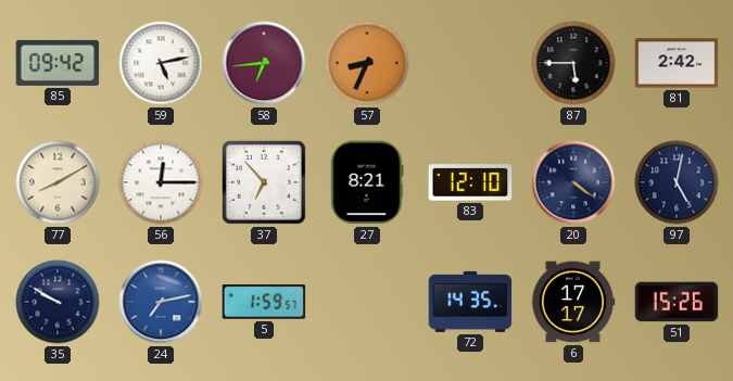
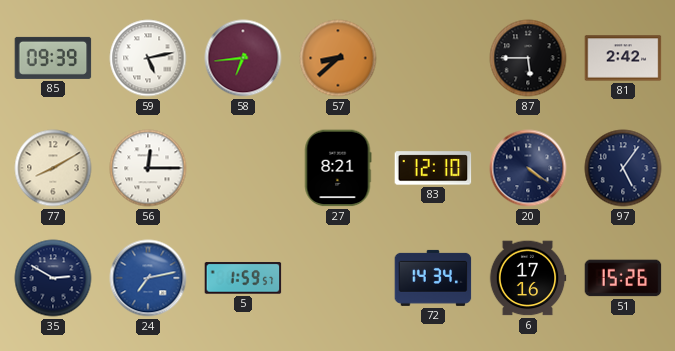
85: 09:42 -> 09:39 (53, 58)
57: 8:34 -> 8:38 (338, 58)
37: 6:53 -> none (264, 182)
97: 5:02 -> 5:06 (623, 168)
35: 9:50 -> 2:50 (53, 278)
72: 14:35 -> 14:34 (433, 278)
6: 17:17 -> 17:16 (528, 278)
